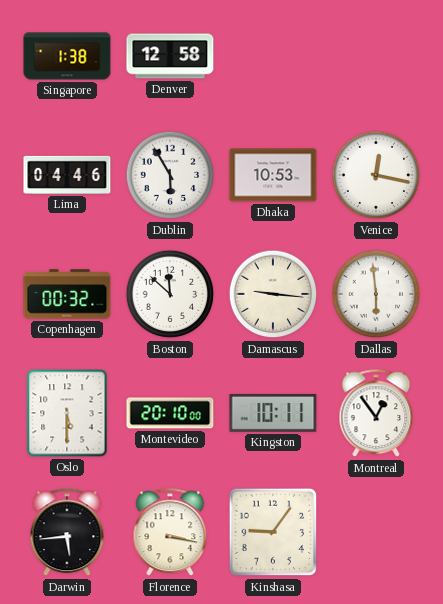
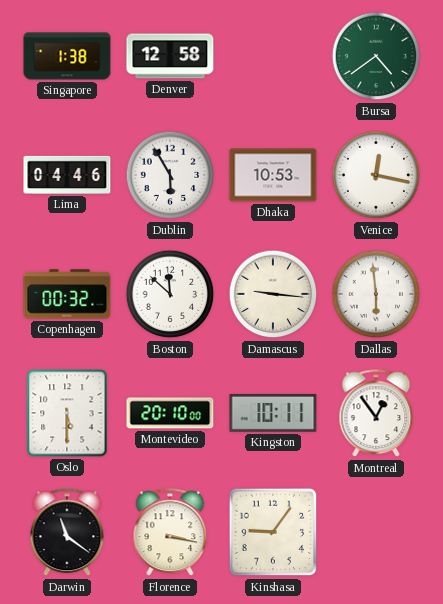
Bursa: none -> 4:39 (376, 56)
Darwin: 5:44 -> 11:21 (67, 533)
